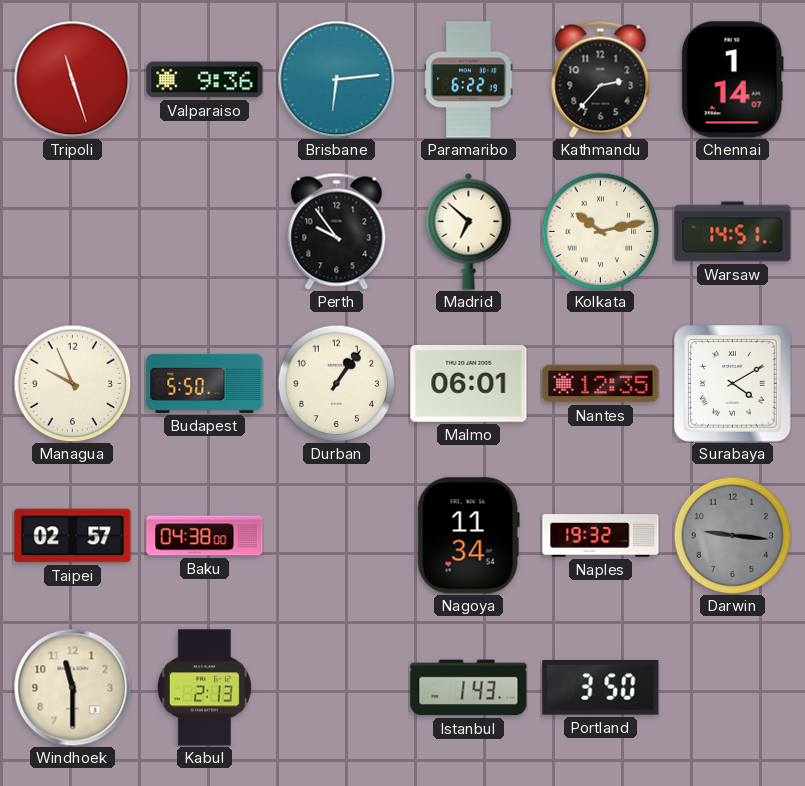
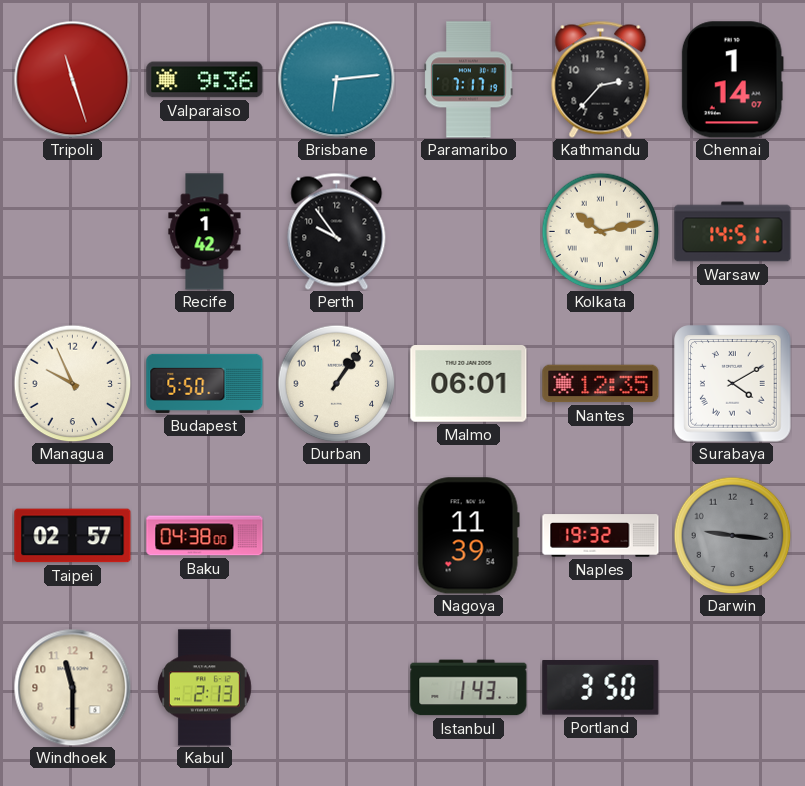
Paramaribo: 6:22 -> 7:17 (469, 80)
Recife: none -> 1:42 (205, 232)
Madrid: 6:52 -> none (469, 231)
Nagoya: 11:34 -> 11:39 (468, 536)
